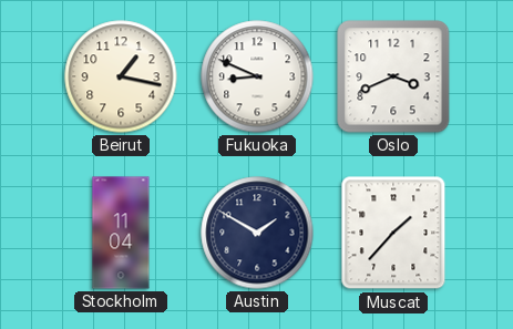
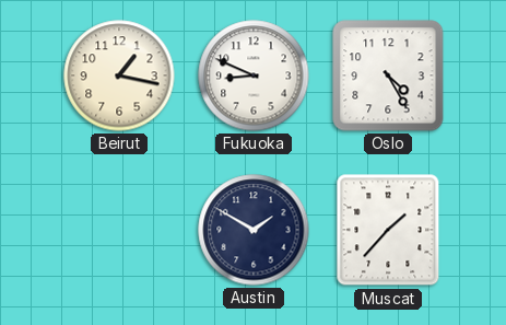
Oslo: 3:41 -> 4:25 (388, 76)
Stockholm: 11:04 -> none (121, 233)
